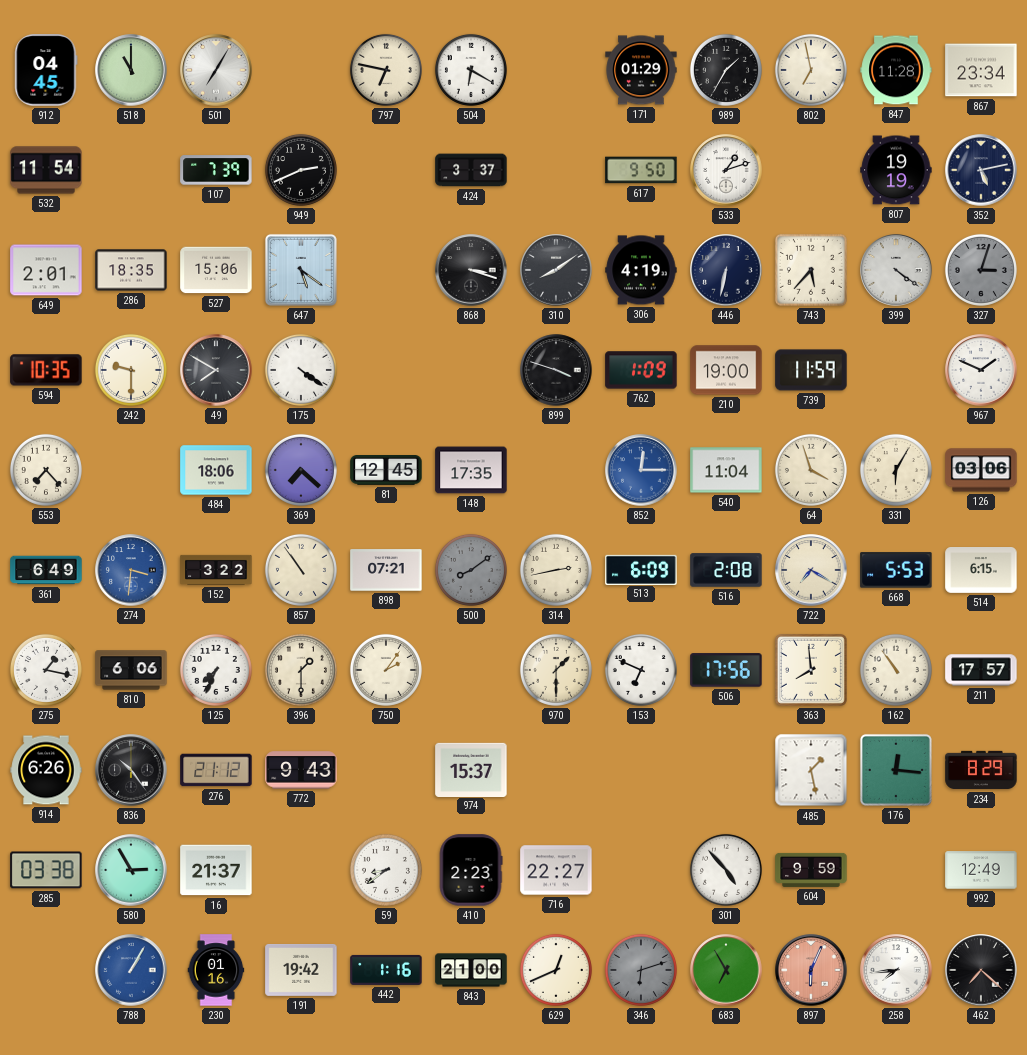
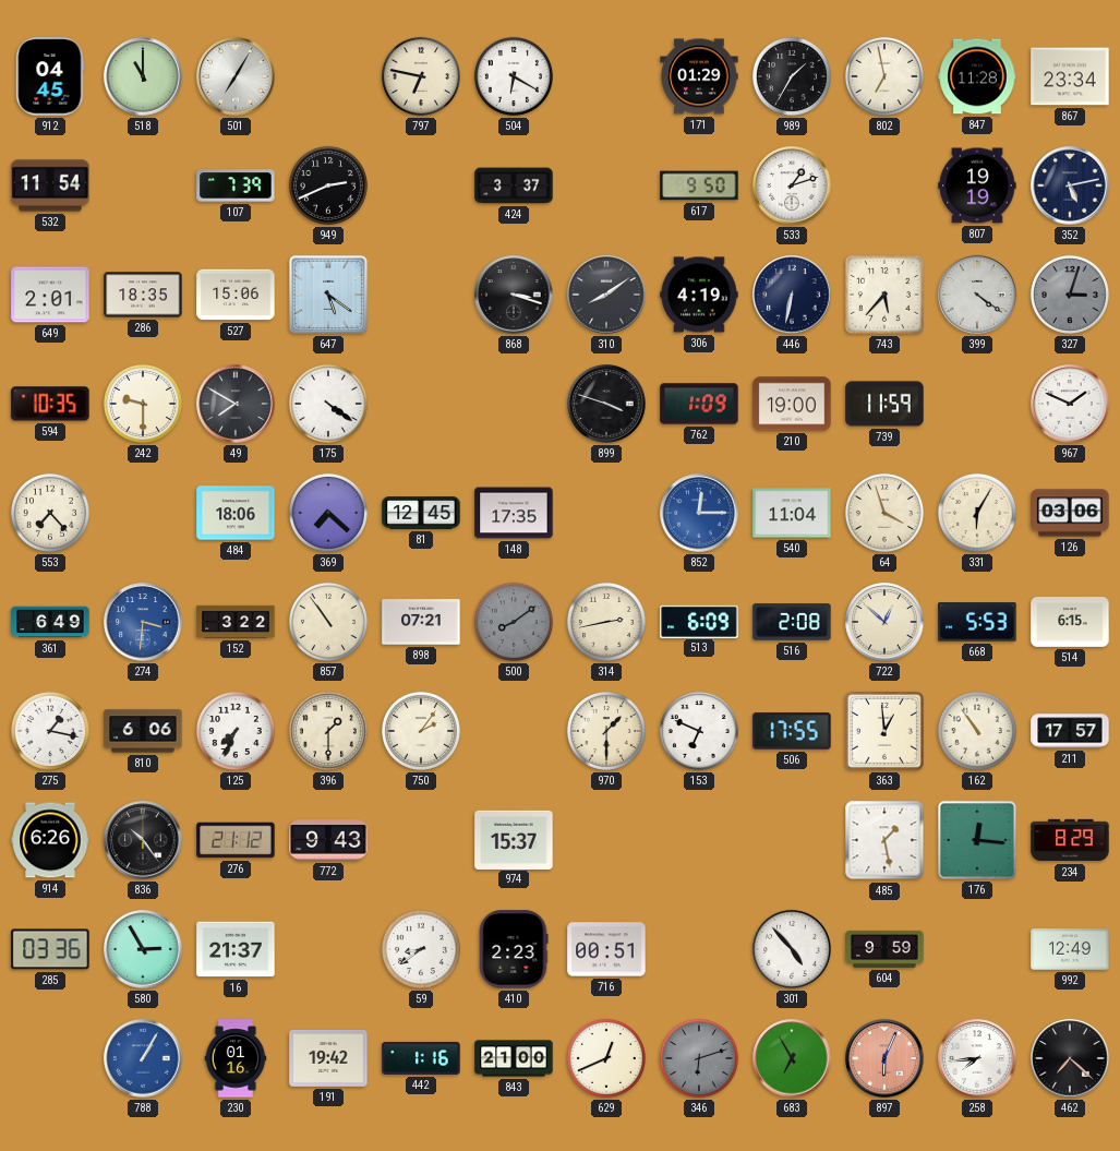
722: 7:20 -> 12:52 (884, 622)
506: 17:56 -> 17:55 (792, 731)
363: 7:59 -> 12:59 (884, 731)
285: 03:38 -> 03:36 (50, 949)
716: 22:27 -> 00:51 (606, 949)
